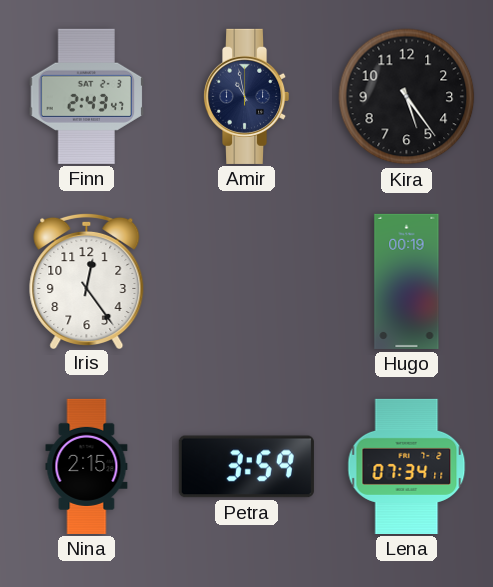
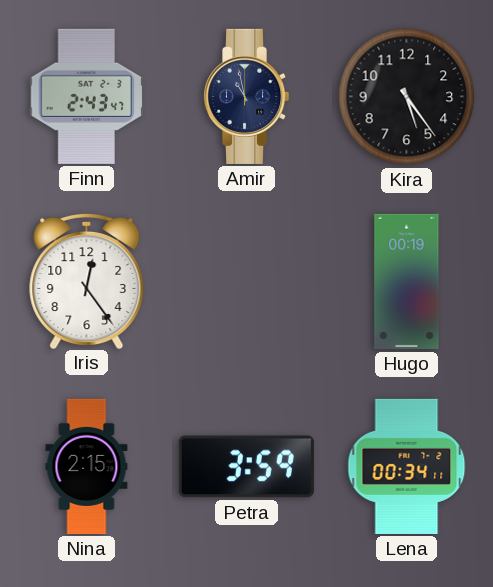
Lena: 07:34 -> 00:34 (407, 466)
